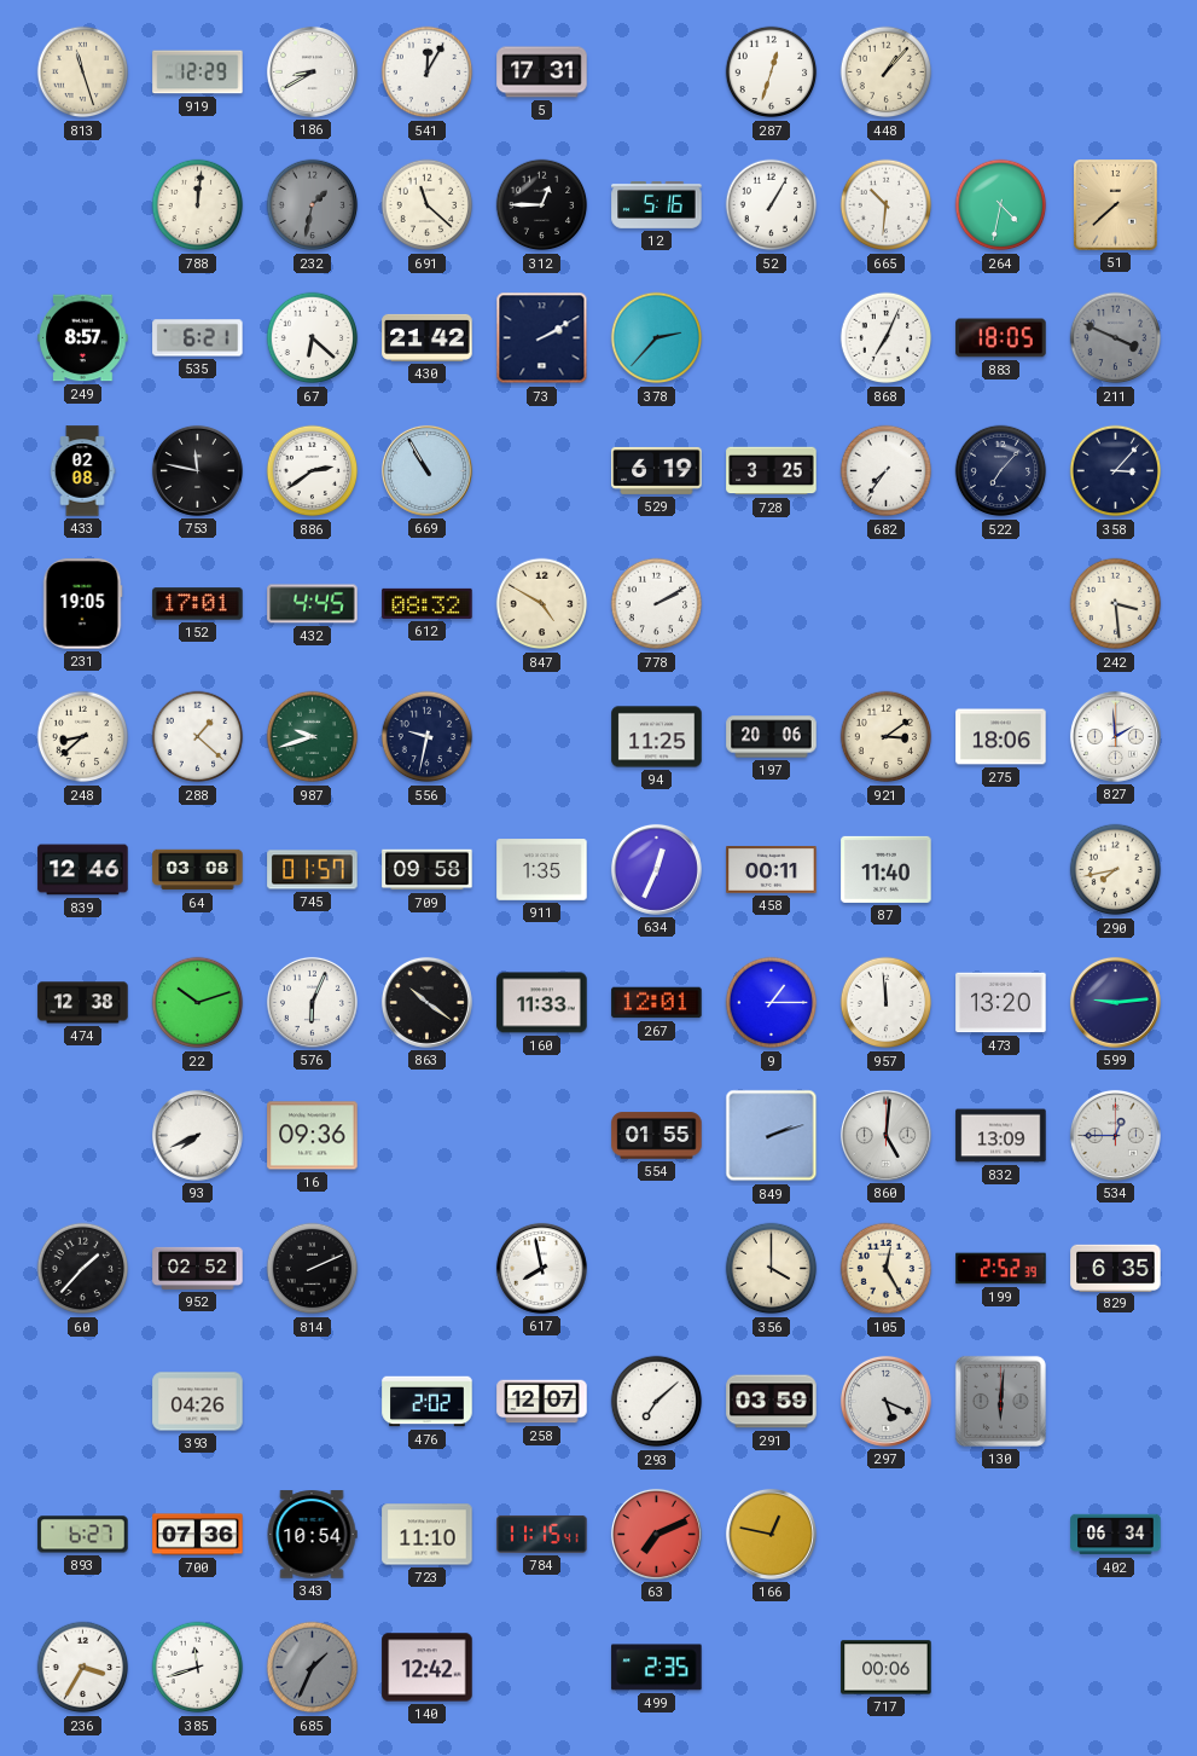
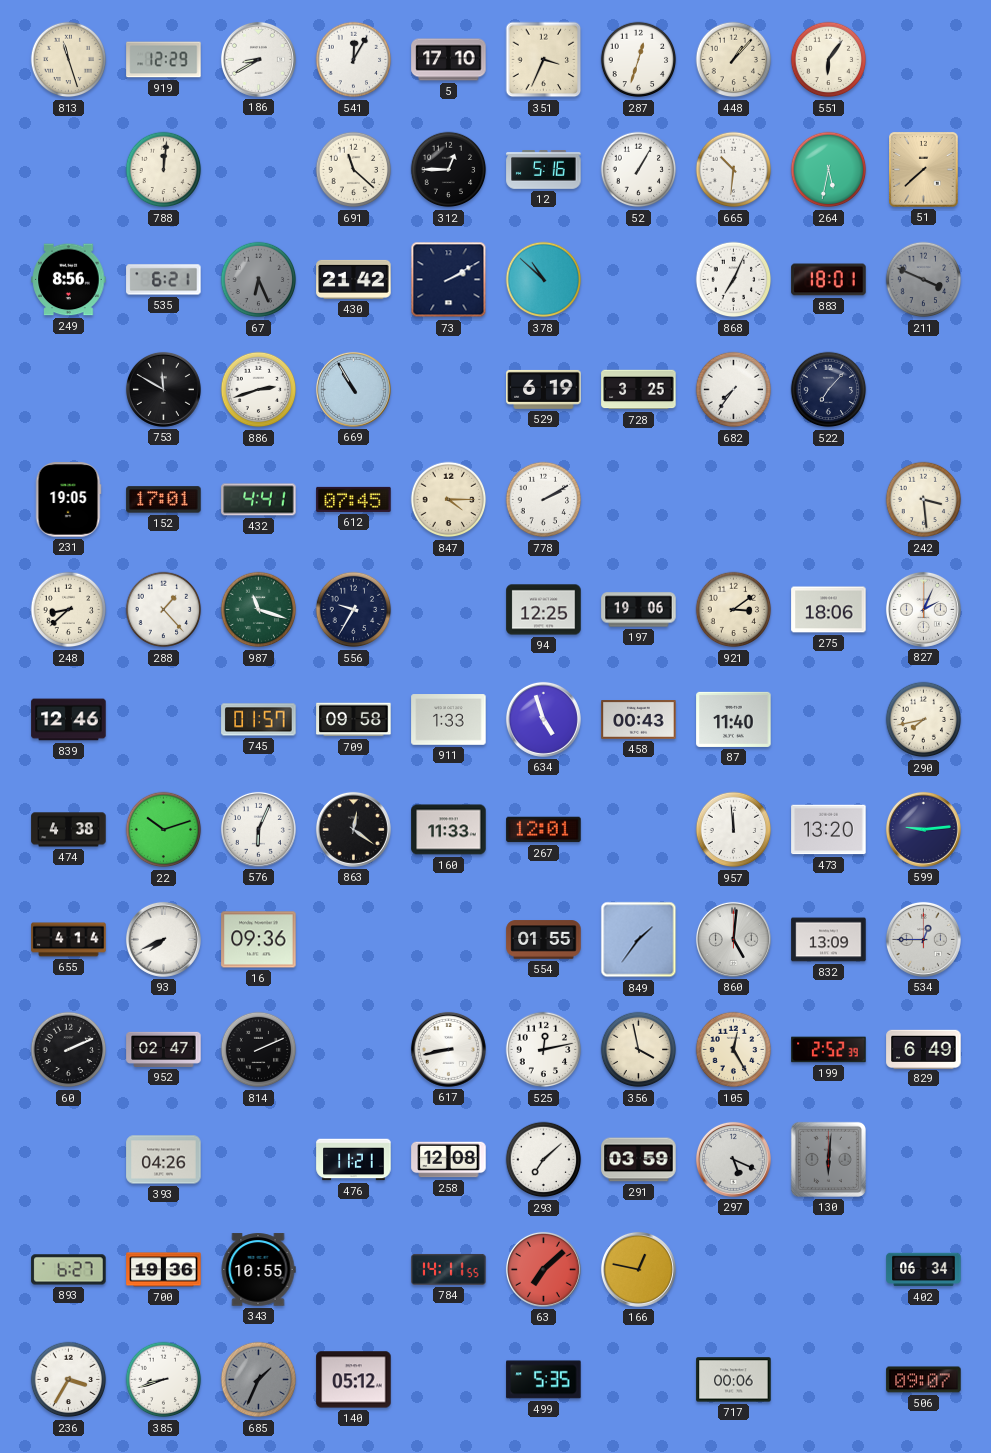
5: 17:31 -> 17:10 (449, 60)
351: none -> 3:34 (544, 60)
551: none -> 6:06 (829, 60)
232: 1:32 -> none (313, 205)
264: 4:32 -> 5:32 (829, 170)
249: 8:57 -> 8:56 (69, 280)
67: 6:22 -> 6:26 (259, 280)
67 dial: white -> grey (259, 280)
378: 2:37 -> 10:52 (544, 280)
883: 18:05 -> 18:01 (829, 280)
433: 02:08 -> none (82, 471)
753: 11:47 -> 11:50 (163, 389)
886: 2:39 -> 2:42 (259, 390)
358: 3:07 -> none (1116, 471)
432: 4:45 -> 4:41 (259, 500)
612: 08:32 -> 07:45 (354, 499)
847: 4:50 -> 4:15 (449, 500)
288: 1:22 -> 1:23 (164, 610)
987: 9:42 -> 11:18 (259, 610)
556: 9:32 -> 9:35 (354, 610)
94: 11:25 -> 12:25 (544, 610)
197: 20:06 -> 19:06 (639, 610)
827: 1:59 -> 2:04 (923, 609)
64: 03:08 -> none (198, 870)
911: 1:35 -> 1:33 (449, 720)
634: 12:34 -> 4:57 (543, 719)
458: 00:11 -> 00:43 (639, 720)
474: 12:38 -> 4:38 (69, 830)
863: 10:21 -> 12:21 (353, 829)
9: 1:15 -> none (772, 1003)
655: none -> 4:14 (69, 940)
849: 2:12 -> 1:36 (639, 940)
60: 1:37 -> 2:11 (69, 1050)
952: 02:52 -> 02:47 (164, 1049)
617: 7:58 -> 8:43 (448, 1049)
525: none -> 12:13 (544, 1050)
356: 4:00 -> 3:58 (639, 1050)
829: 6:35 -> 6:49 (924, 1049)
476: 2:02 -> 11:21 (354, 1160)
258: 12:07 -> 12:08 (449, 1160)
700: 07:36 -> 19:36 (164, 1270)
343: 10:54 -> 10:55 (258, 1270)
723: 11:10 -> none (428, 1535)
784: 11:15 -> 14:11 (449, 1269)
63: 7:11 -> 7:08 (543, 1269)
385: 11:42 -> 8:42 (164, 1380)
140: 12:42 -> 05:12 (354, 1380)
499: 2:35 -> 5:35 (544, 1380)
506: none -> 09:07 (924, 1380)
